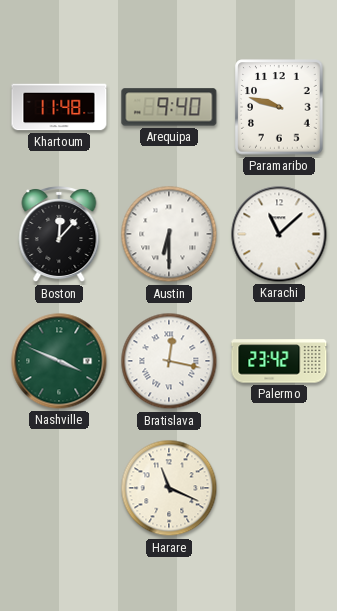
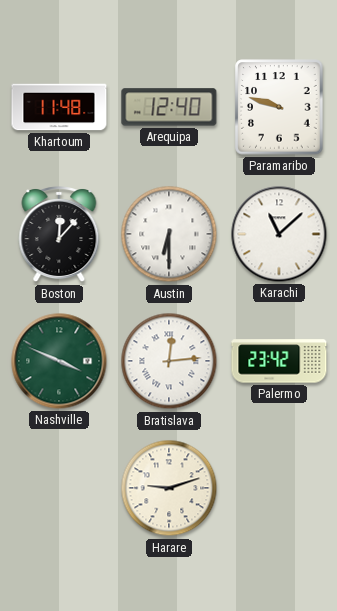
Arequipa: 9:40 -> 12:40 (169, 107)
Bratislava: 12:17 -> 12:14 (169, 361)
Harare: 11:19 -> 9:12 (169, 488)
